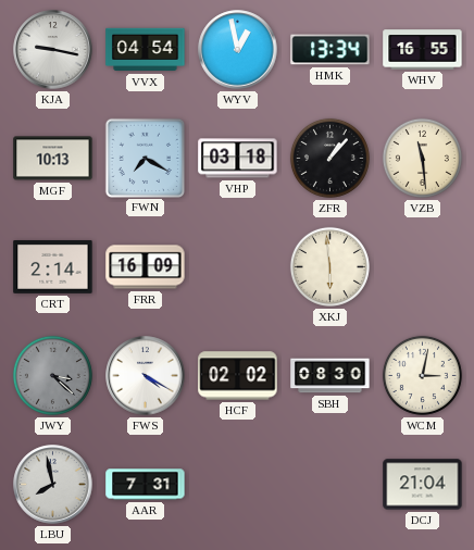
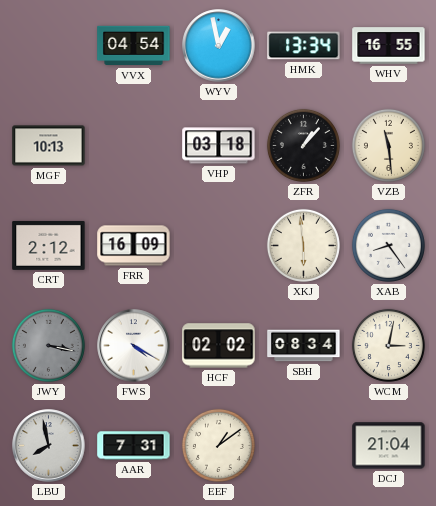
KJA: 9:17 -> none (53, 50)
FWN: 7:20 -> none (145, 158)
CRT: 2:14 -> 2:12 (49, 245)
XAB: none -> 8:24 (388, 245)
JWY: 3:22 -> 3:17 (48, 345)
SBH: 08:30 -> 08:34 (304, 346)
EEF: none -> 1:09 (218, 445)
